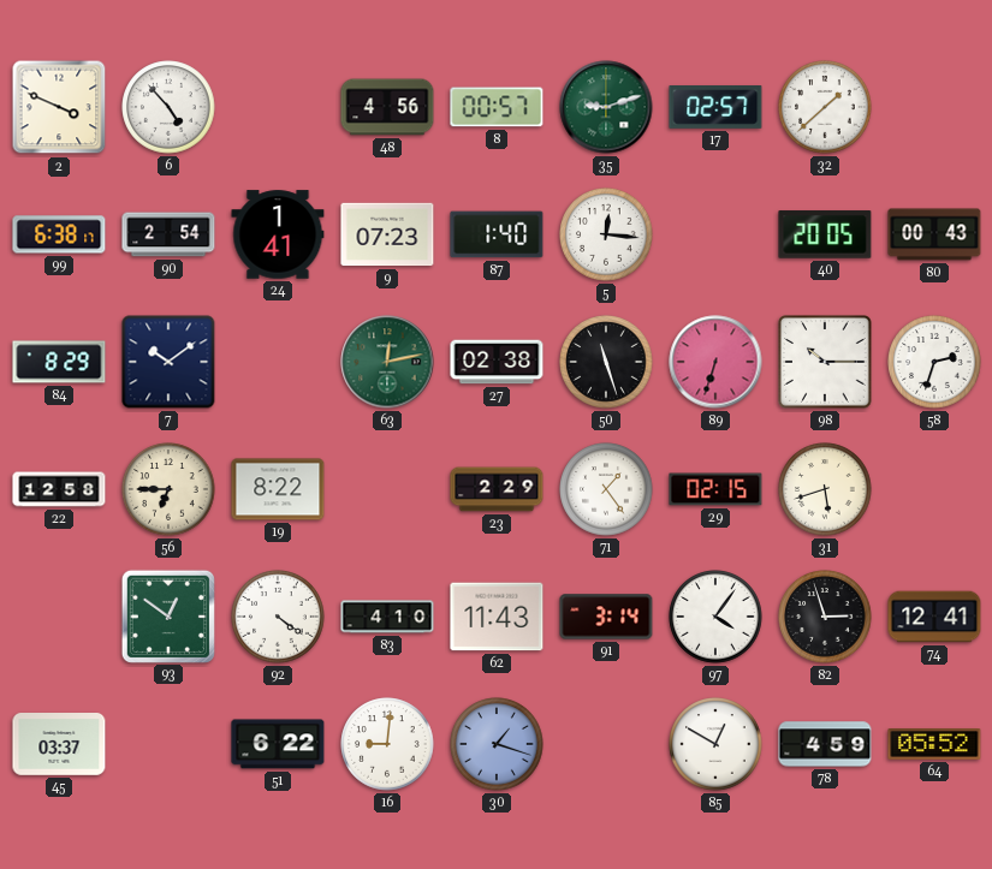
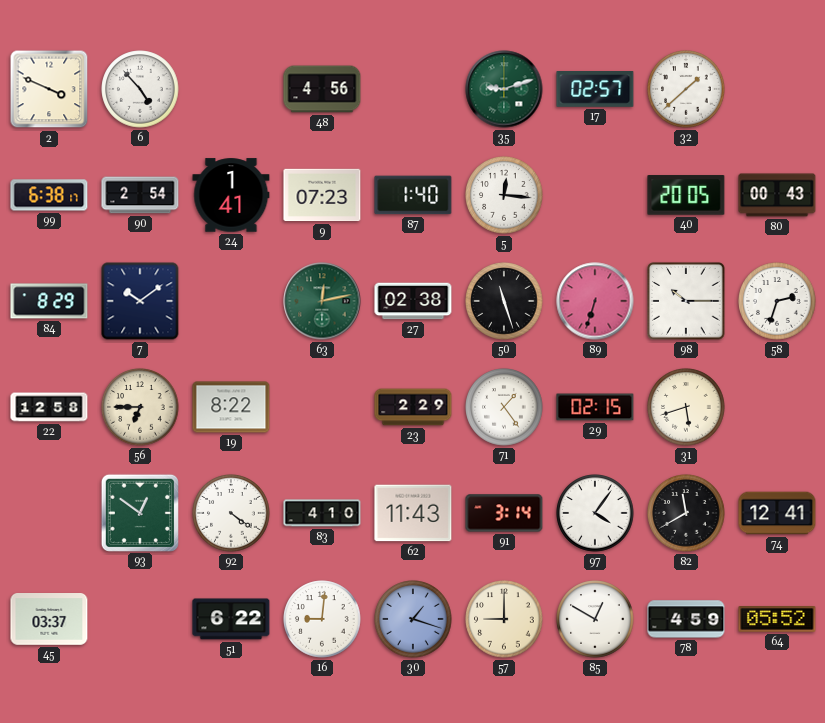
8: 00:57 -> none (497, 107)
82: 2:57 -> 11:40 (686, 513)
57: none -> 9:00 (504, 619)
